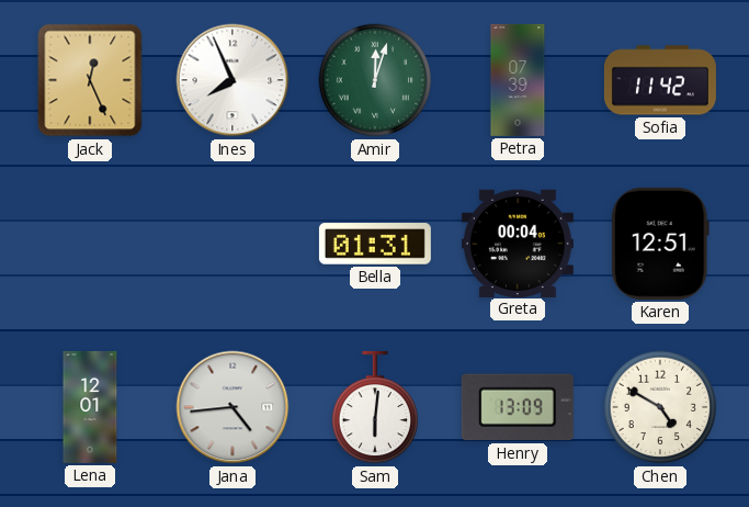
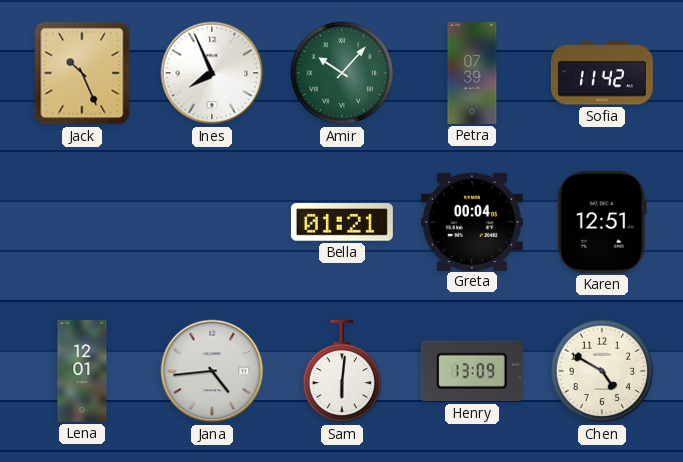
Jack: 12:26 -> 10:26 (82, 73)
Amir: 12:03 -> 10:07 (342, 73)
Bella: 01:31 -> 01:21 (342, 222)
